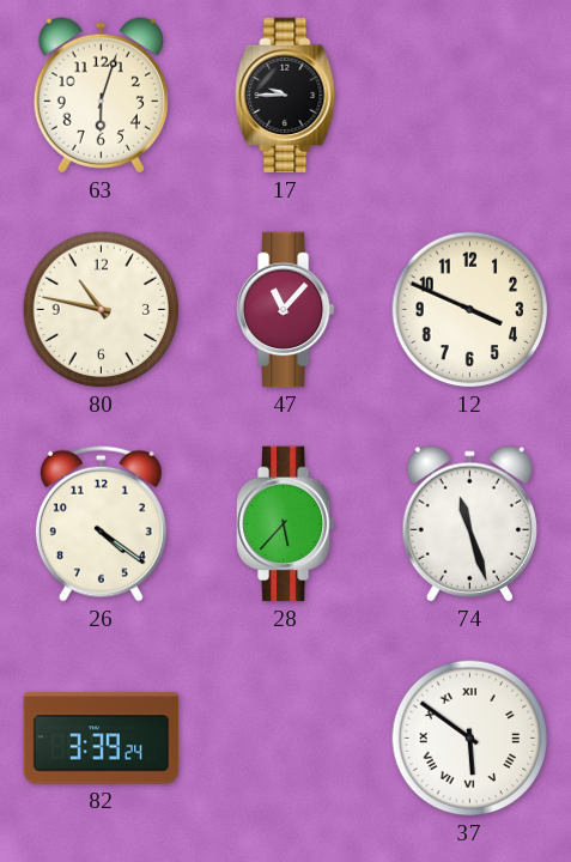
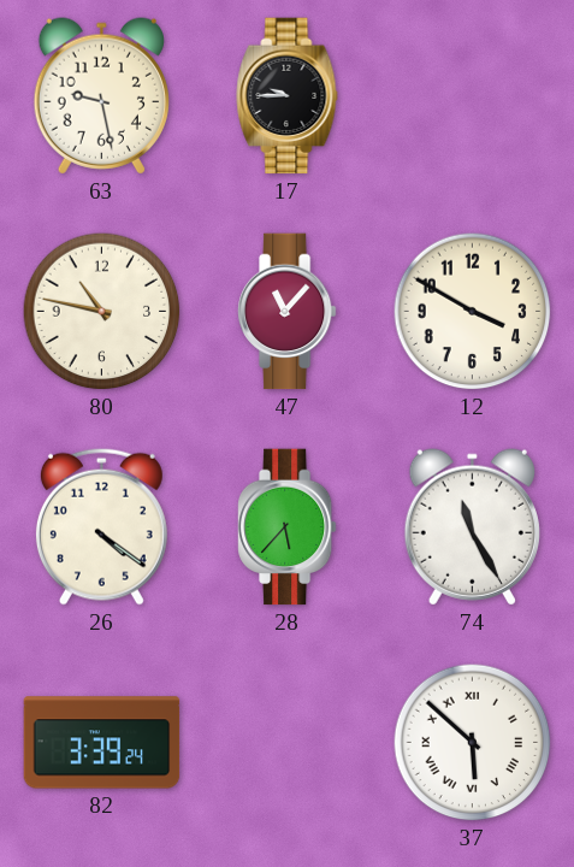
63: 6:03 -> 9:28 (101, 96)
12: 3:49 -> 3:50 (473, 312)
74: 11:27 -> 11:25 (472, 527)
37: 5:51 -> 5:52 (473, 743)
